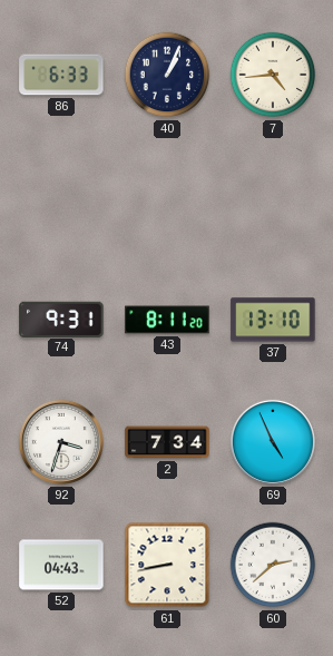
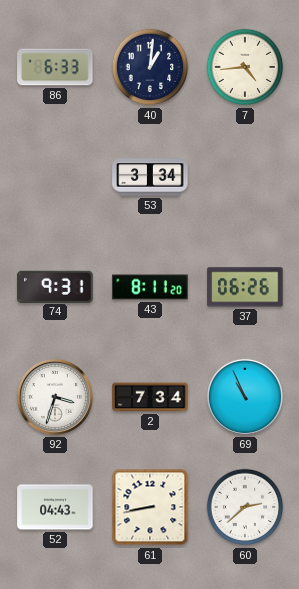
40: 1:04 -> 1:01 (150, 67)
53: none -> 3:34 (150, 177)
37: 13:10 -> 06:26 (245, 287)
69: 4:56 -> 10:56 (245, 397)
